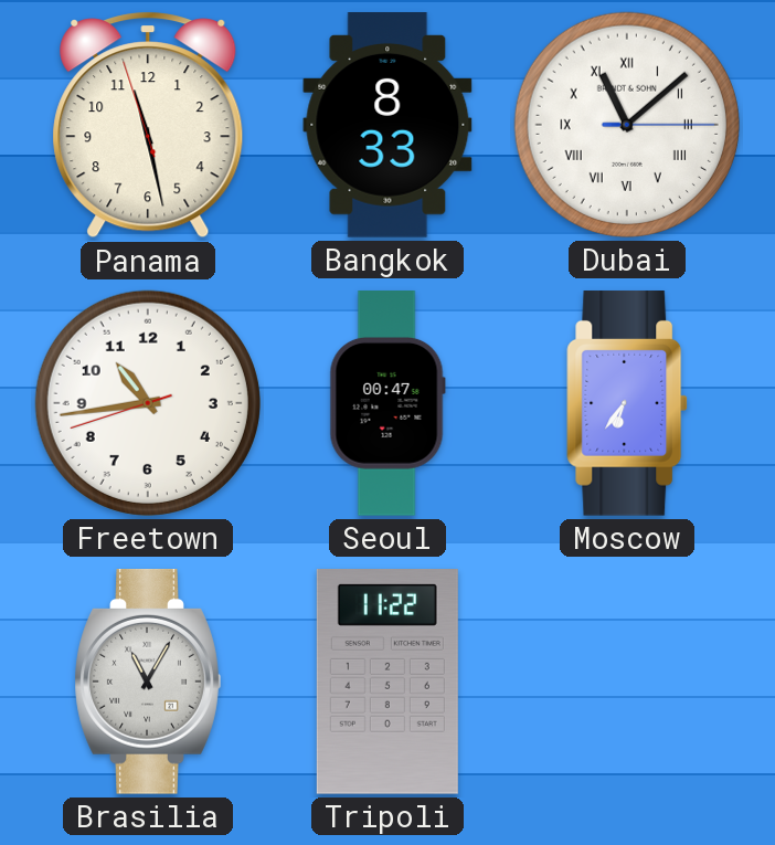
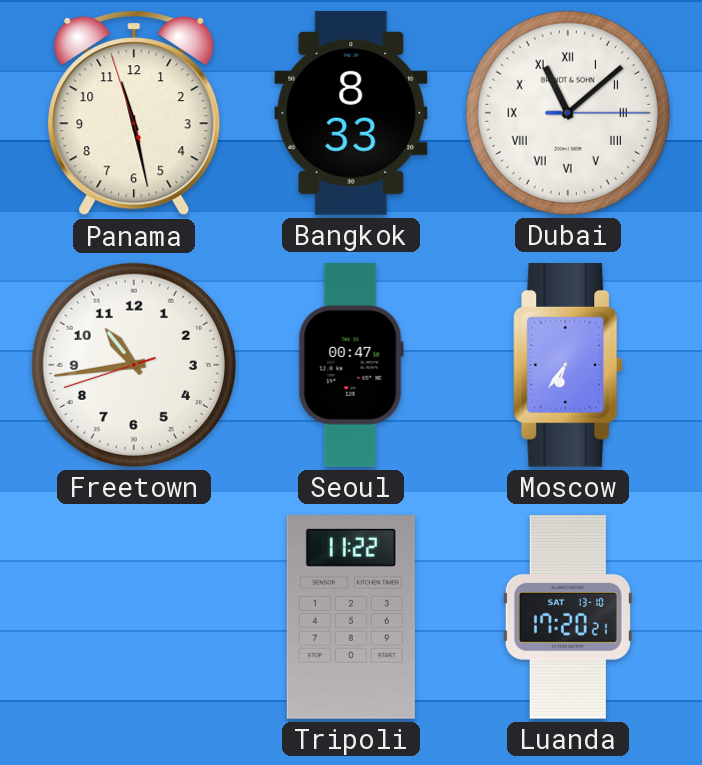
Brasilia: 11:05 -> none (148, 683)
Luanda: none -> 17:20 (568, 618)
